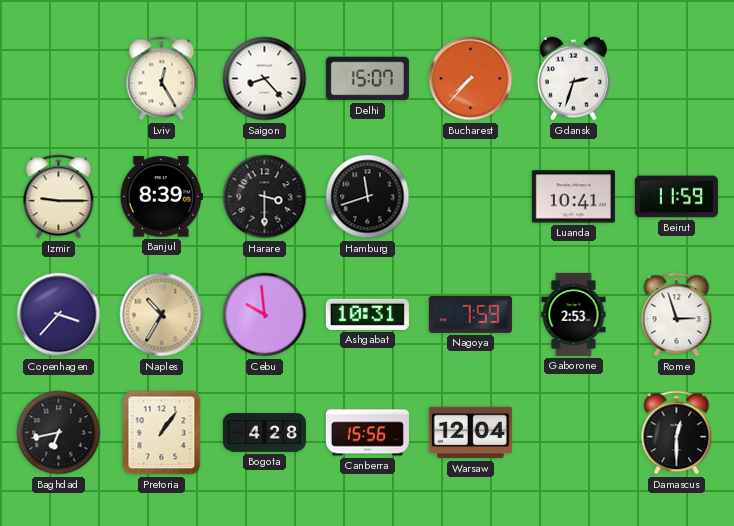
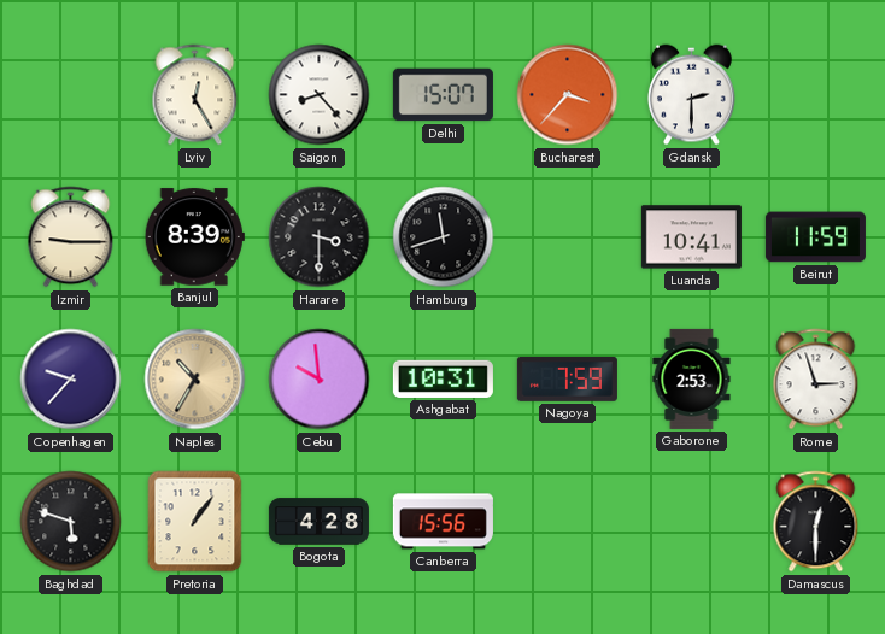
Bucharest: 7:37 -> 3:37 (568, 95)
Gdansk: 2:33 -> 2:30 (691, 95)
Copenhagen: 3:37 -> 9:37 (71, 380)
Baghdad: 6:43 -> 5:48 (71, 522)
Warsaw: 12:04 -> none (470, 433)
